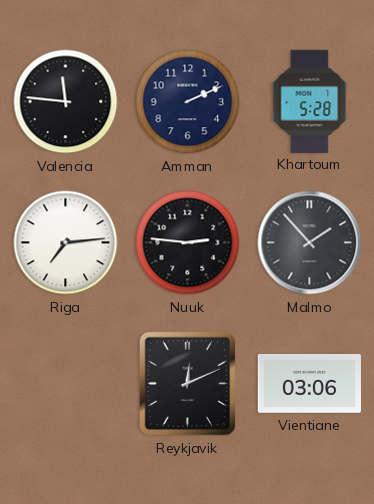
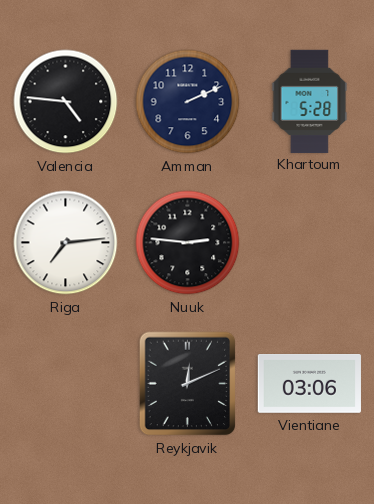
Valencia: 11:46 -> 4:46 (66, 102)
Malmo: 1:53 -> none (310, 243)
